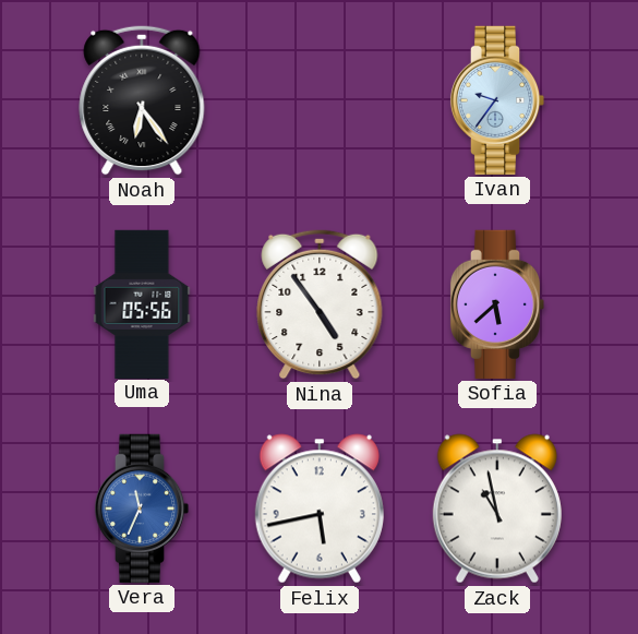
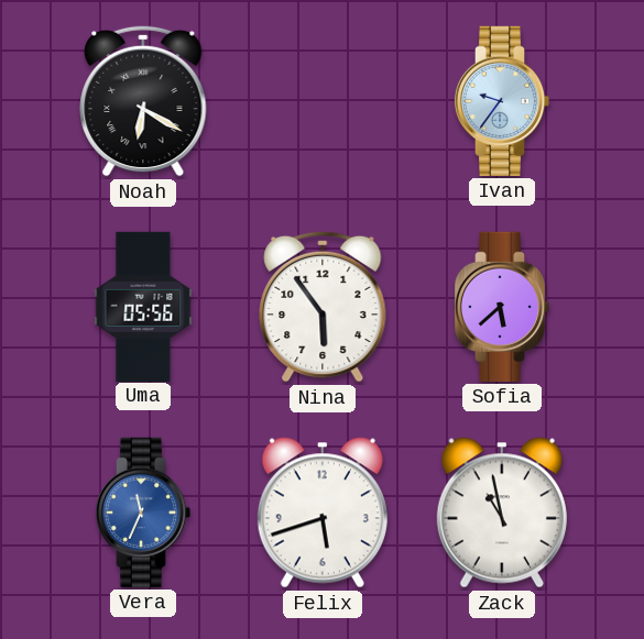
Noah: 6:24 -> 6:20 (143, 101)
Nina: 4:54 -> 5:54 (323, 307)
Felix: 5:43 -> 5:42 (323, 513)
